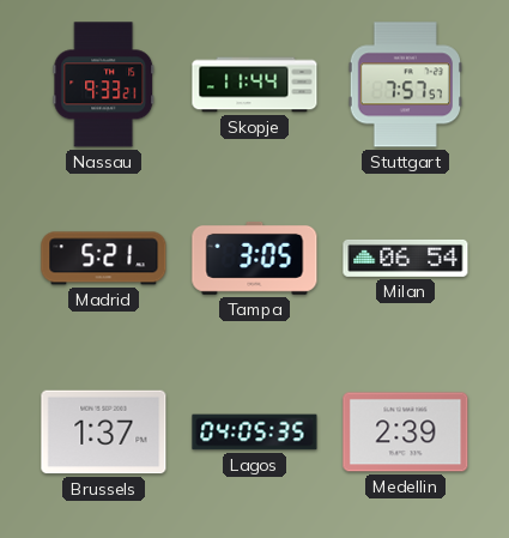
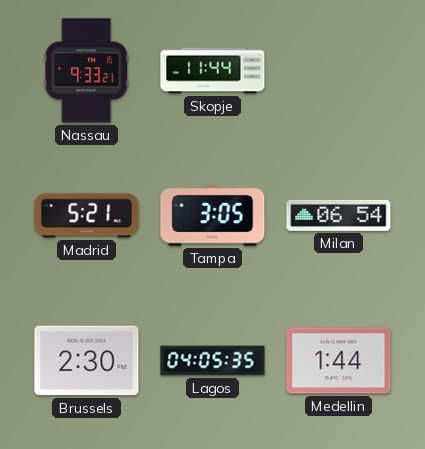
Stuttgart: 7:57 -> none (405, 85)
Brussels: 1:37 -> 2:30 (87, 361)
Medellin: 2:39 -> 1:44 (339, 361)
